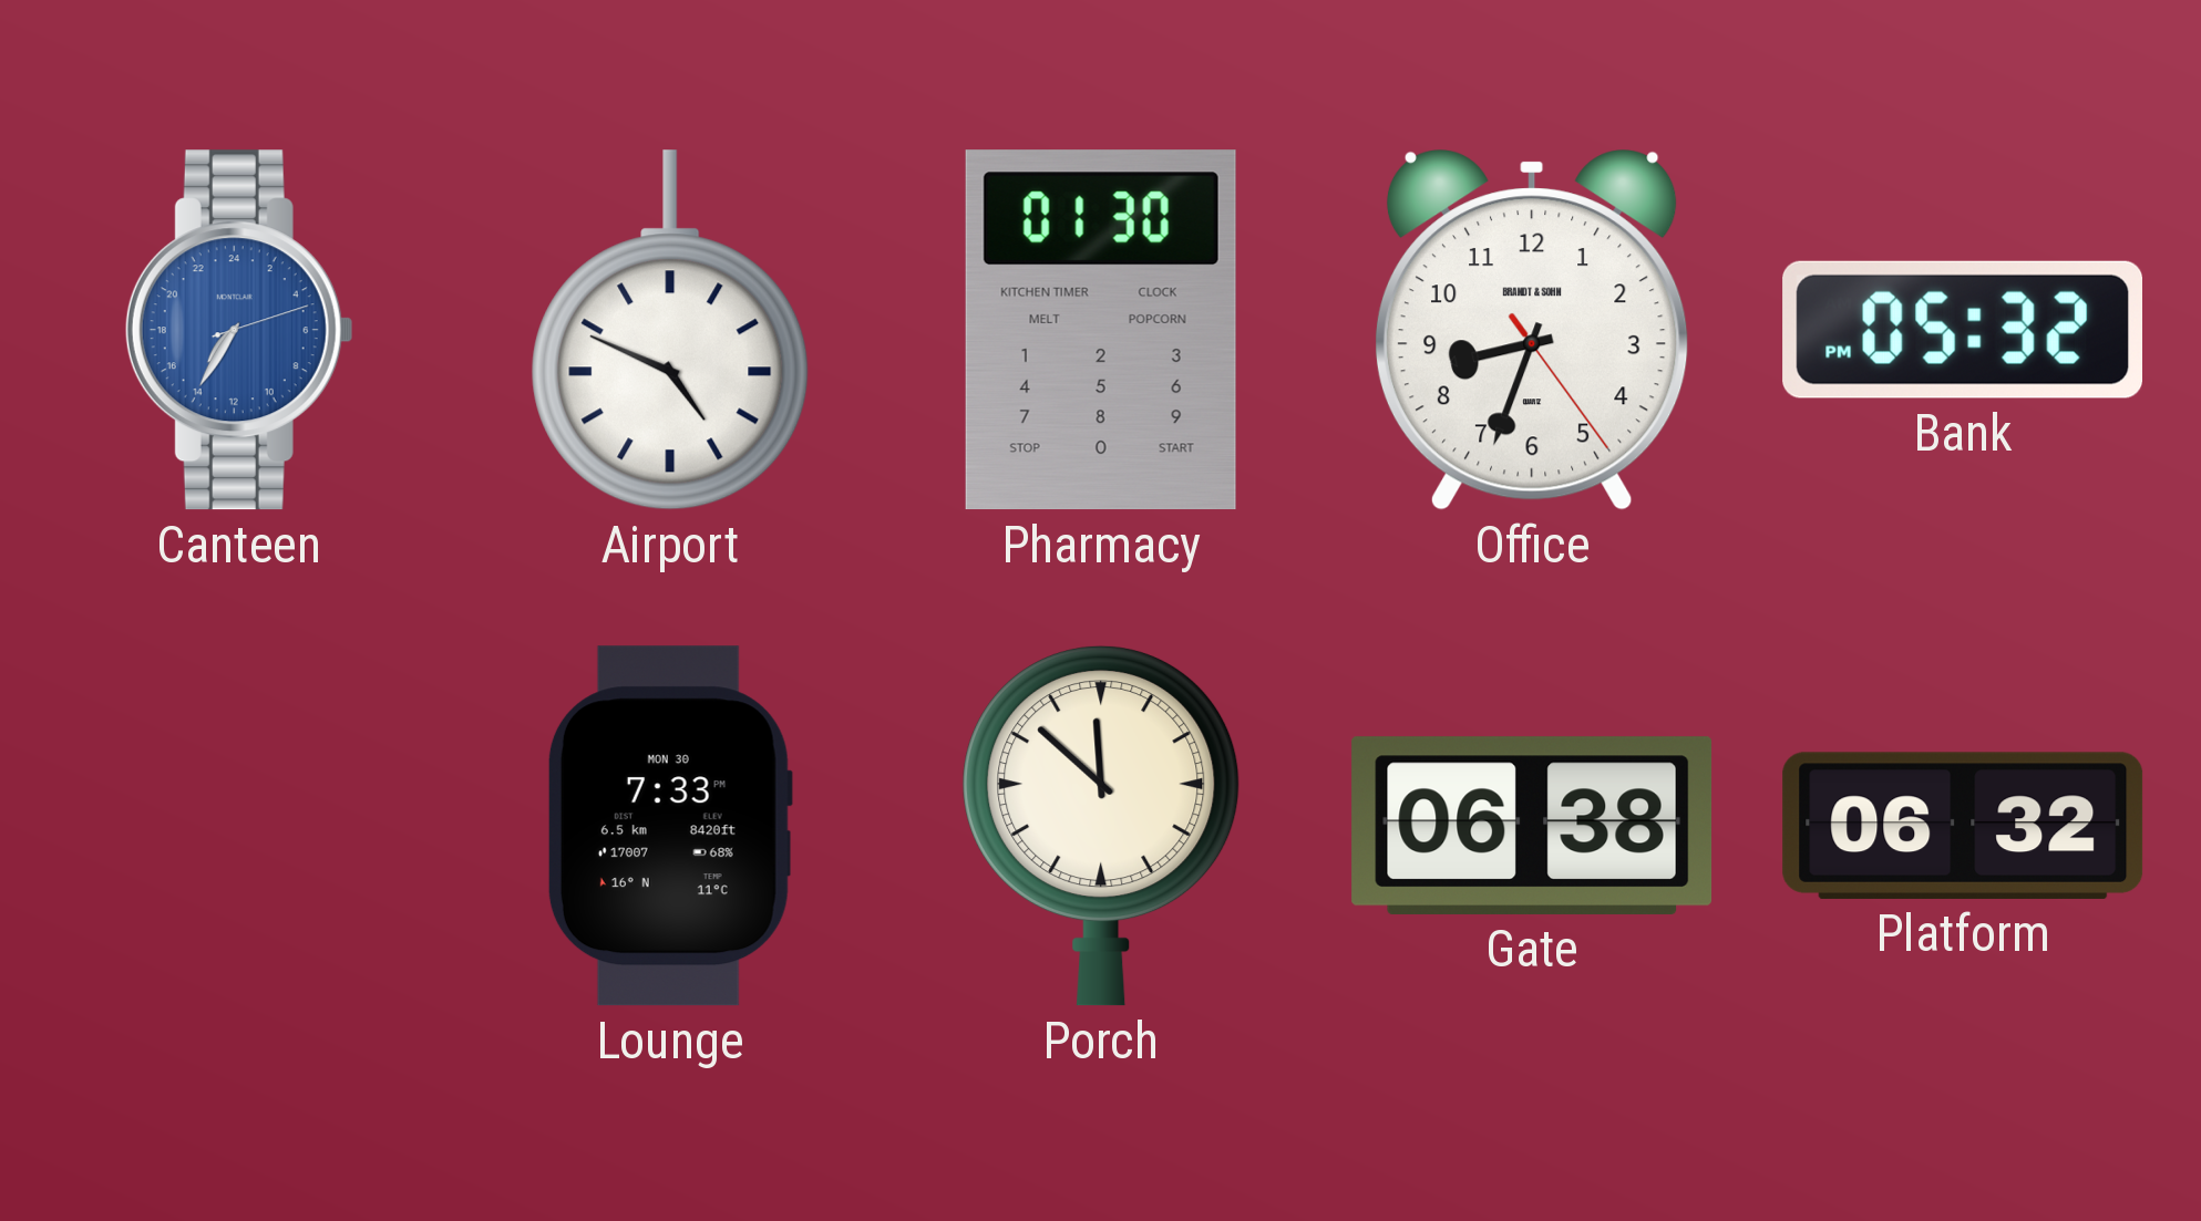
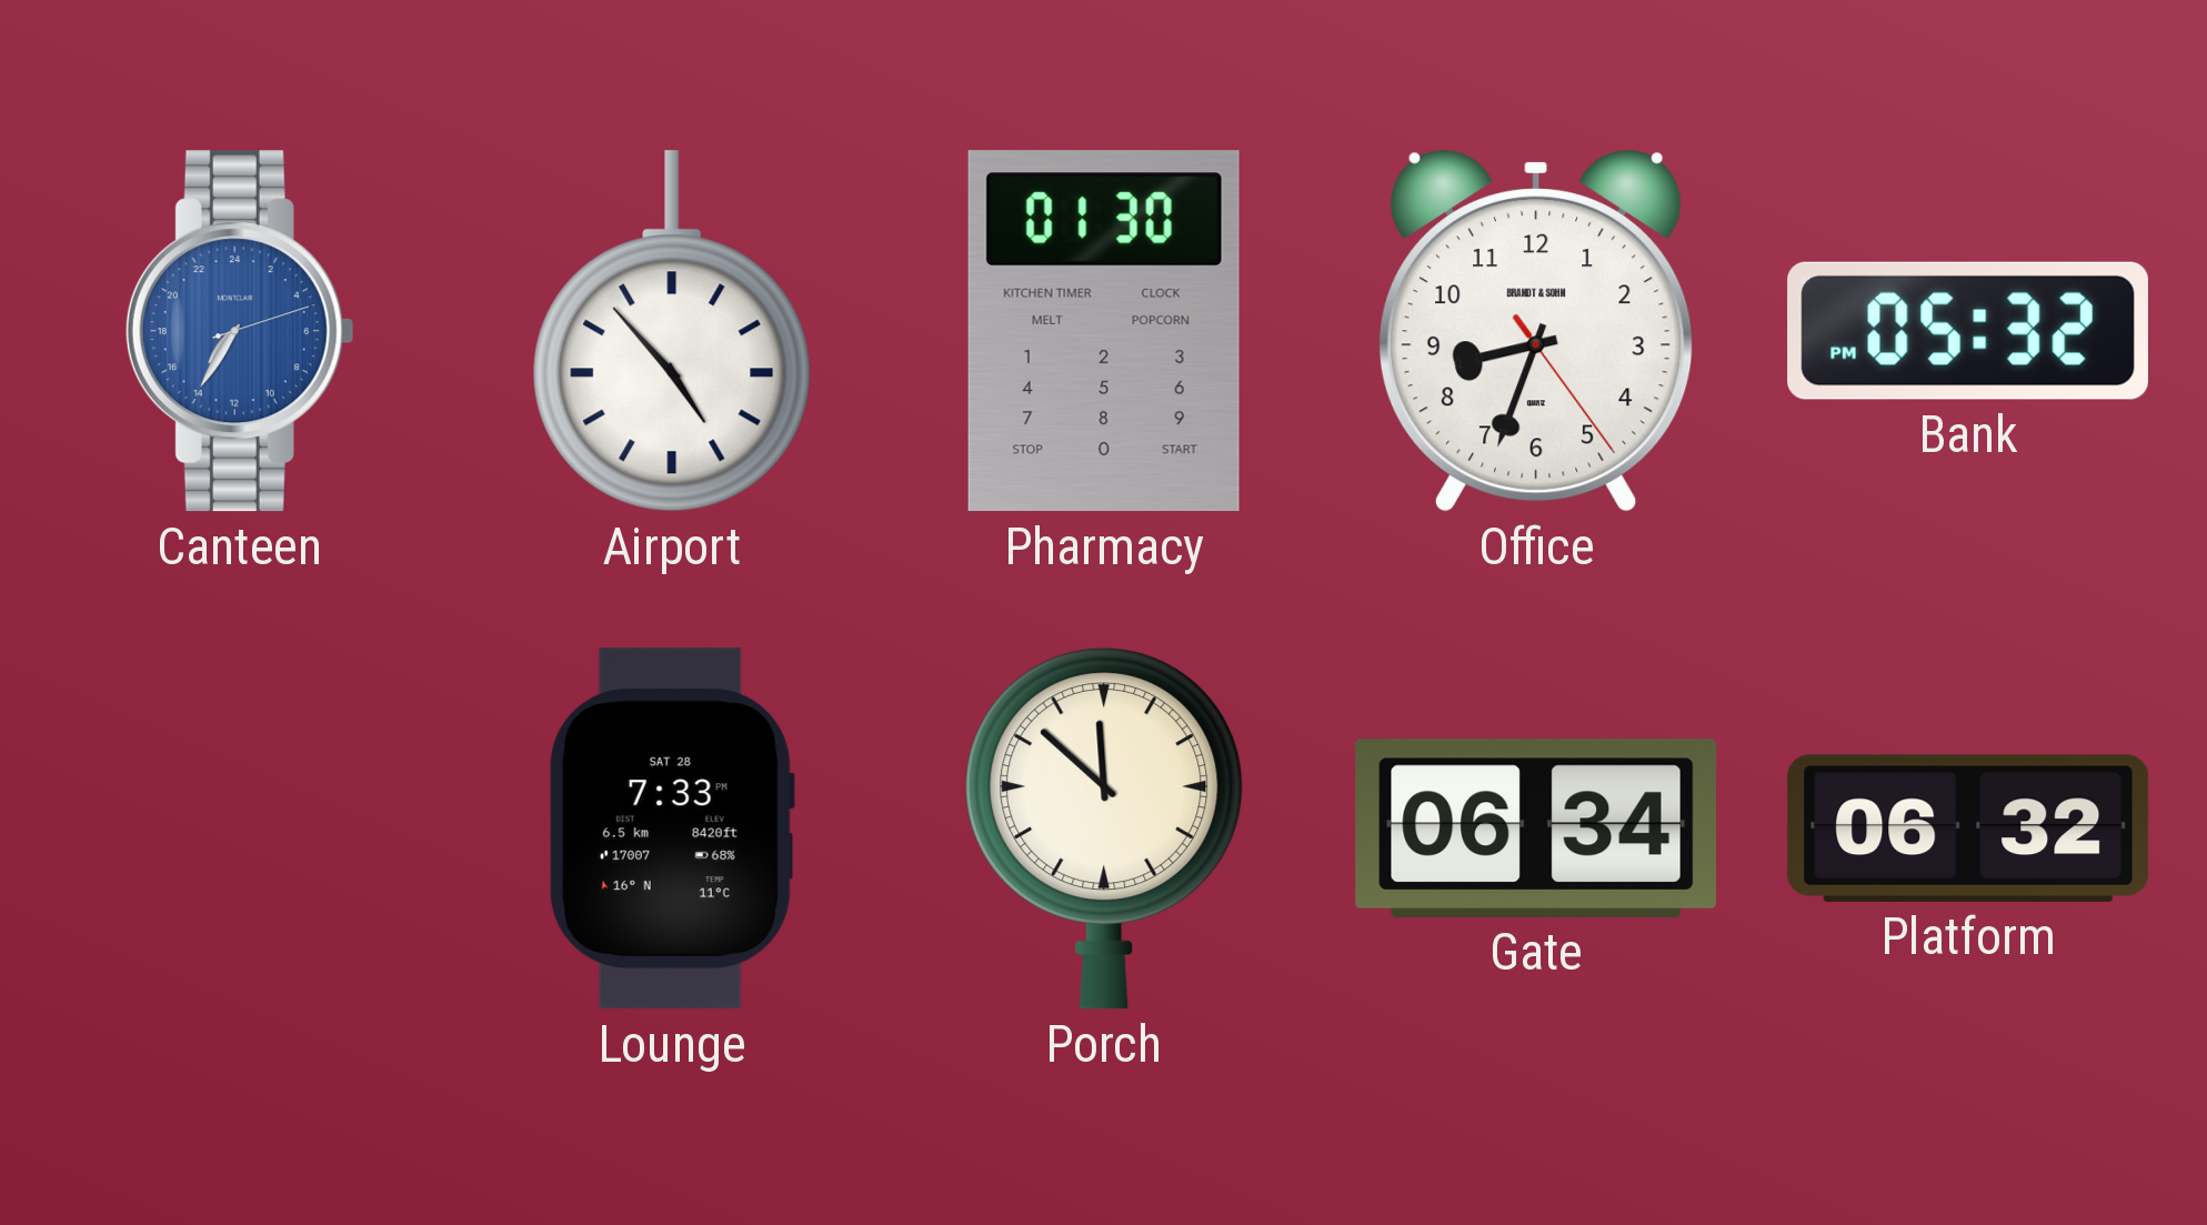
Airport: 4:49 -> 4:53 (672, 331)
Lounge date: MON 30 -> SAT 28 (672, 829)
Gate: 06:38 -> 06:34 (1536, 829)
